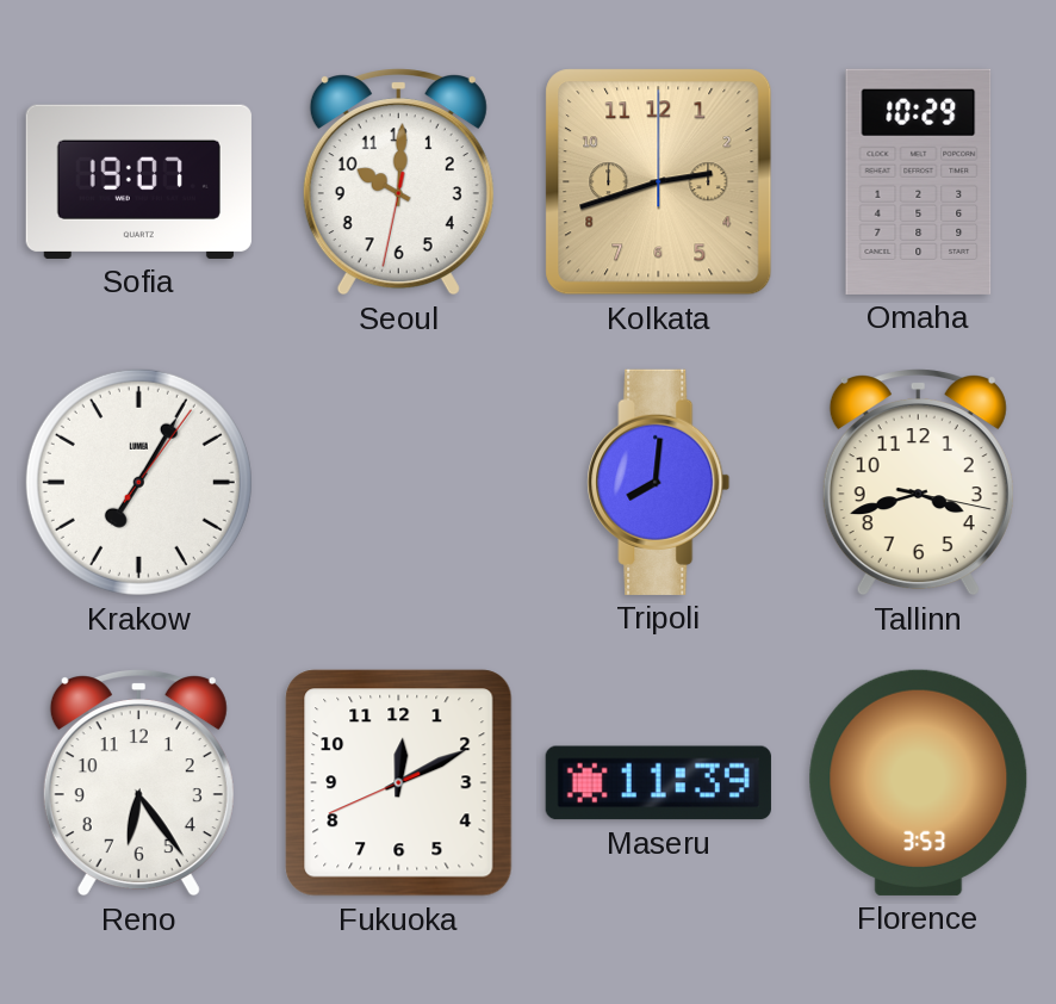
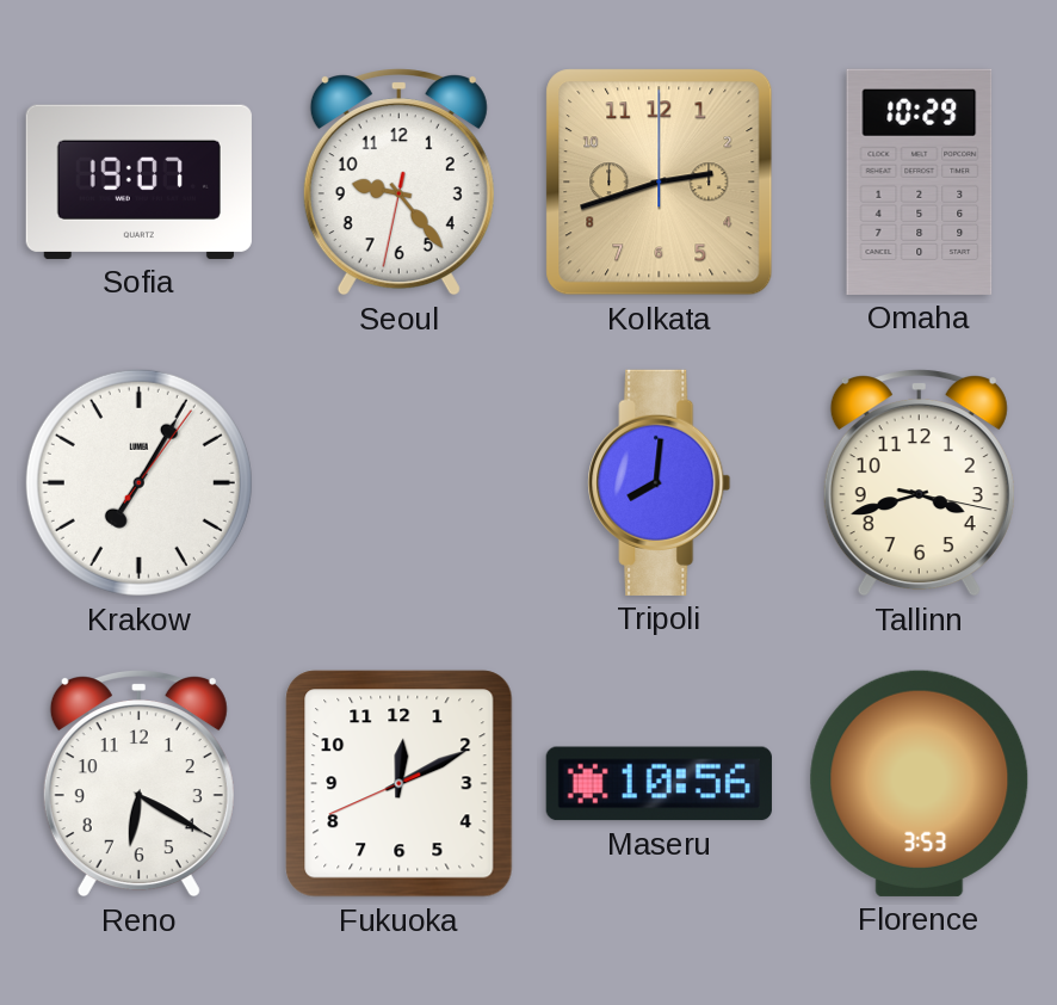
Seoul: 10:00 -> 9:23 (398, 183)
Reno: 6:24 -> 6:20 (138, 784)
Maseru: 11:39 -> 10:56 (659, 784)
